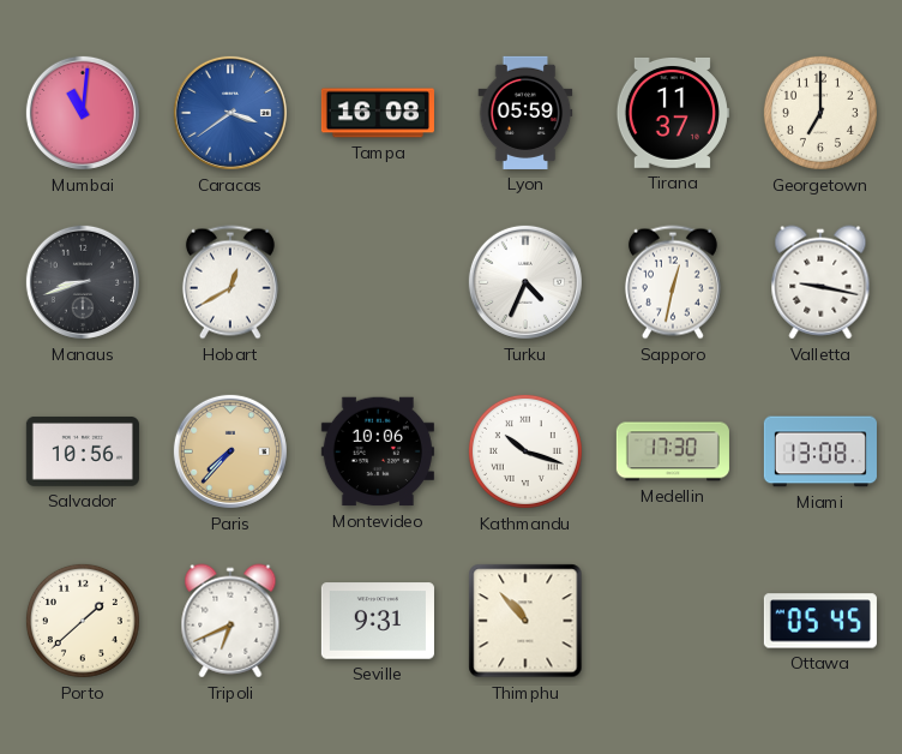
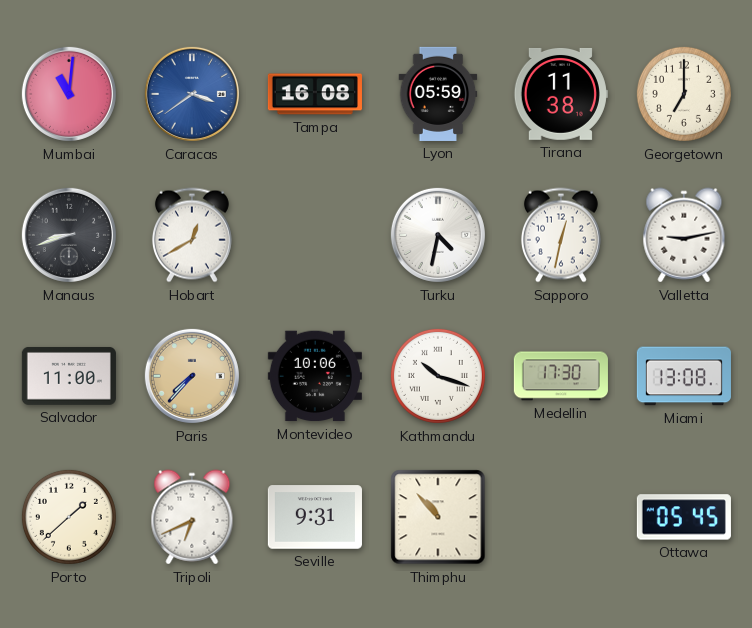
Tirana: 11:37 -> 11:38 (561, 94)
Turku: 4:34 -> 4:32 (438, 235)
Valletta: 9:17 -> 9:13 (684, 235)
Salvador: 10:56 -> 11:00 (69, 376)
